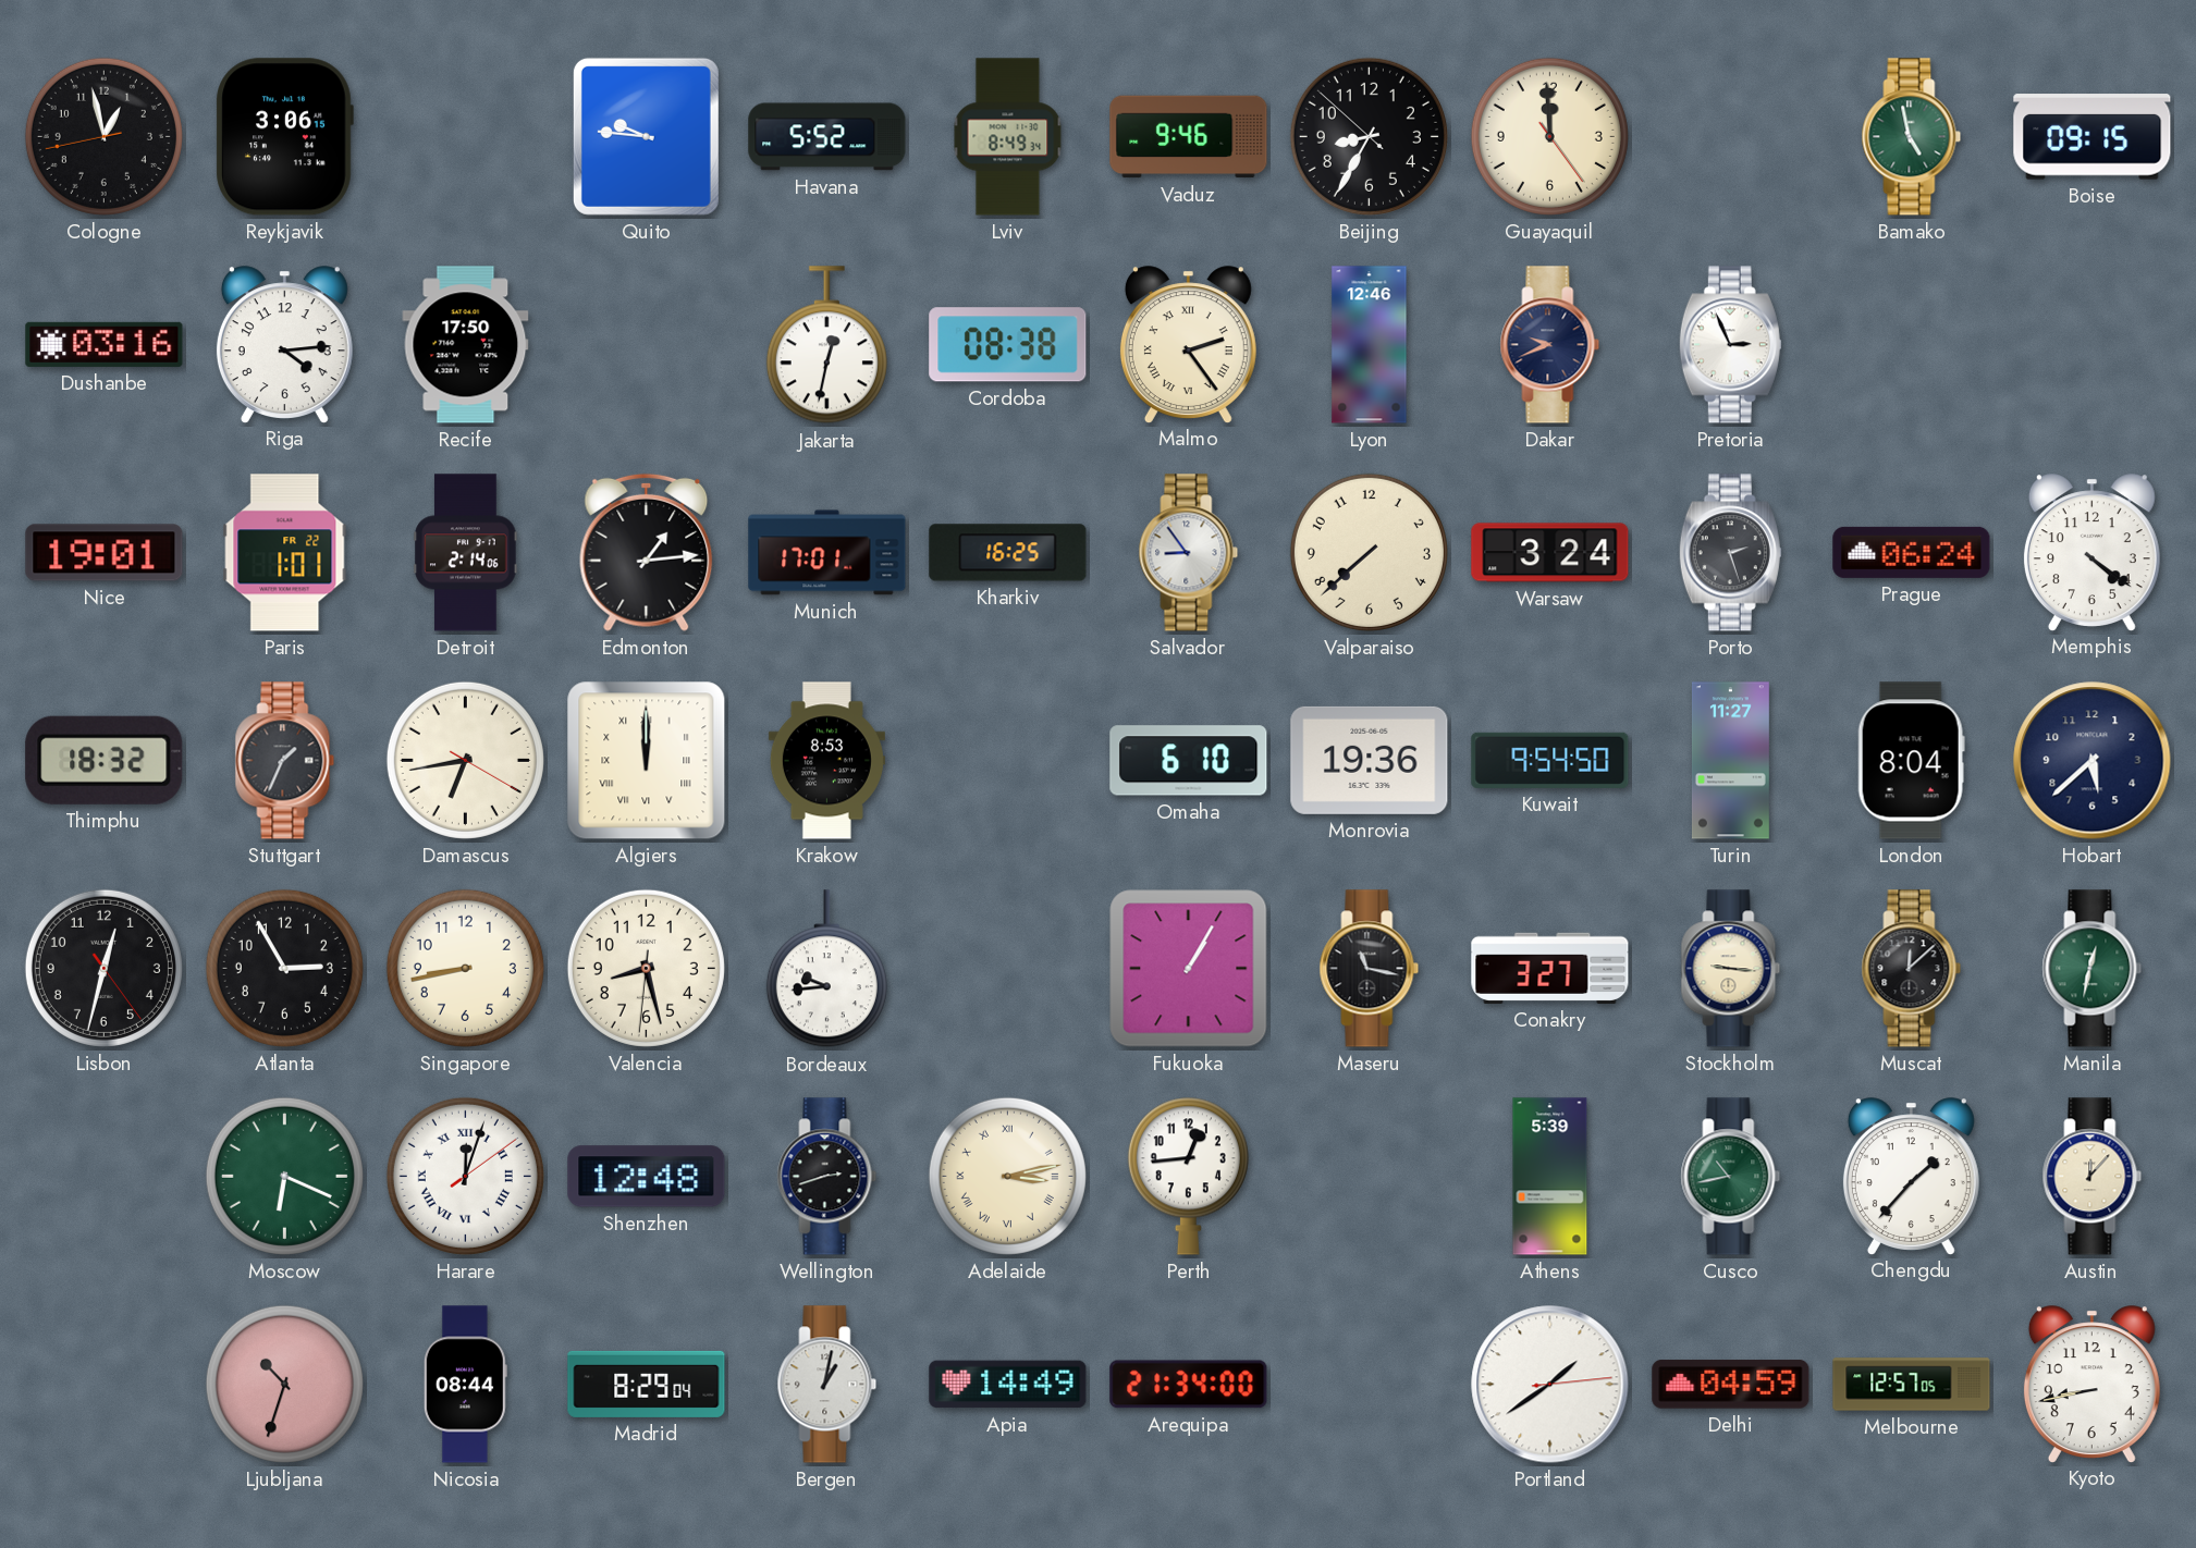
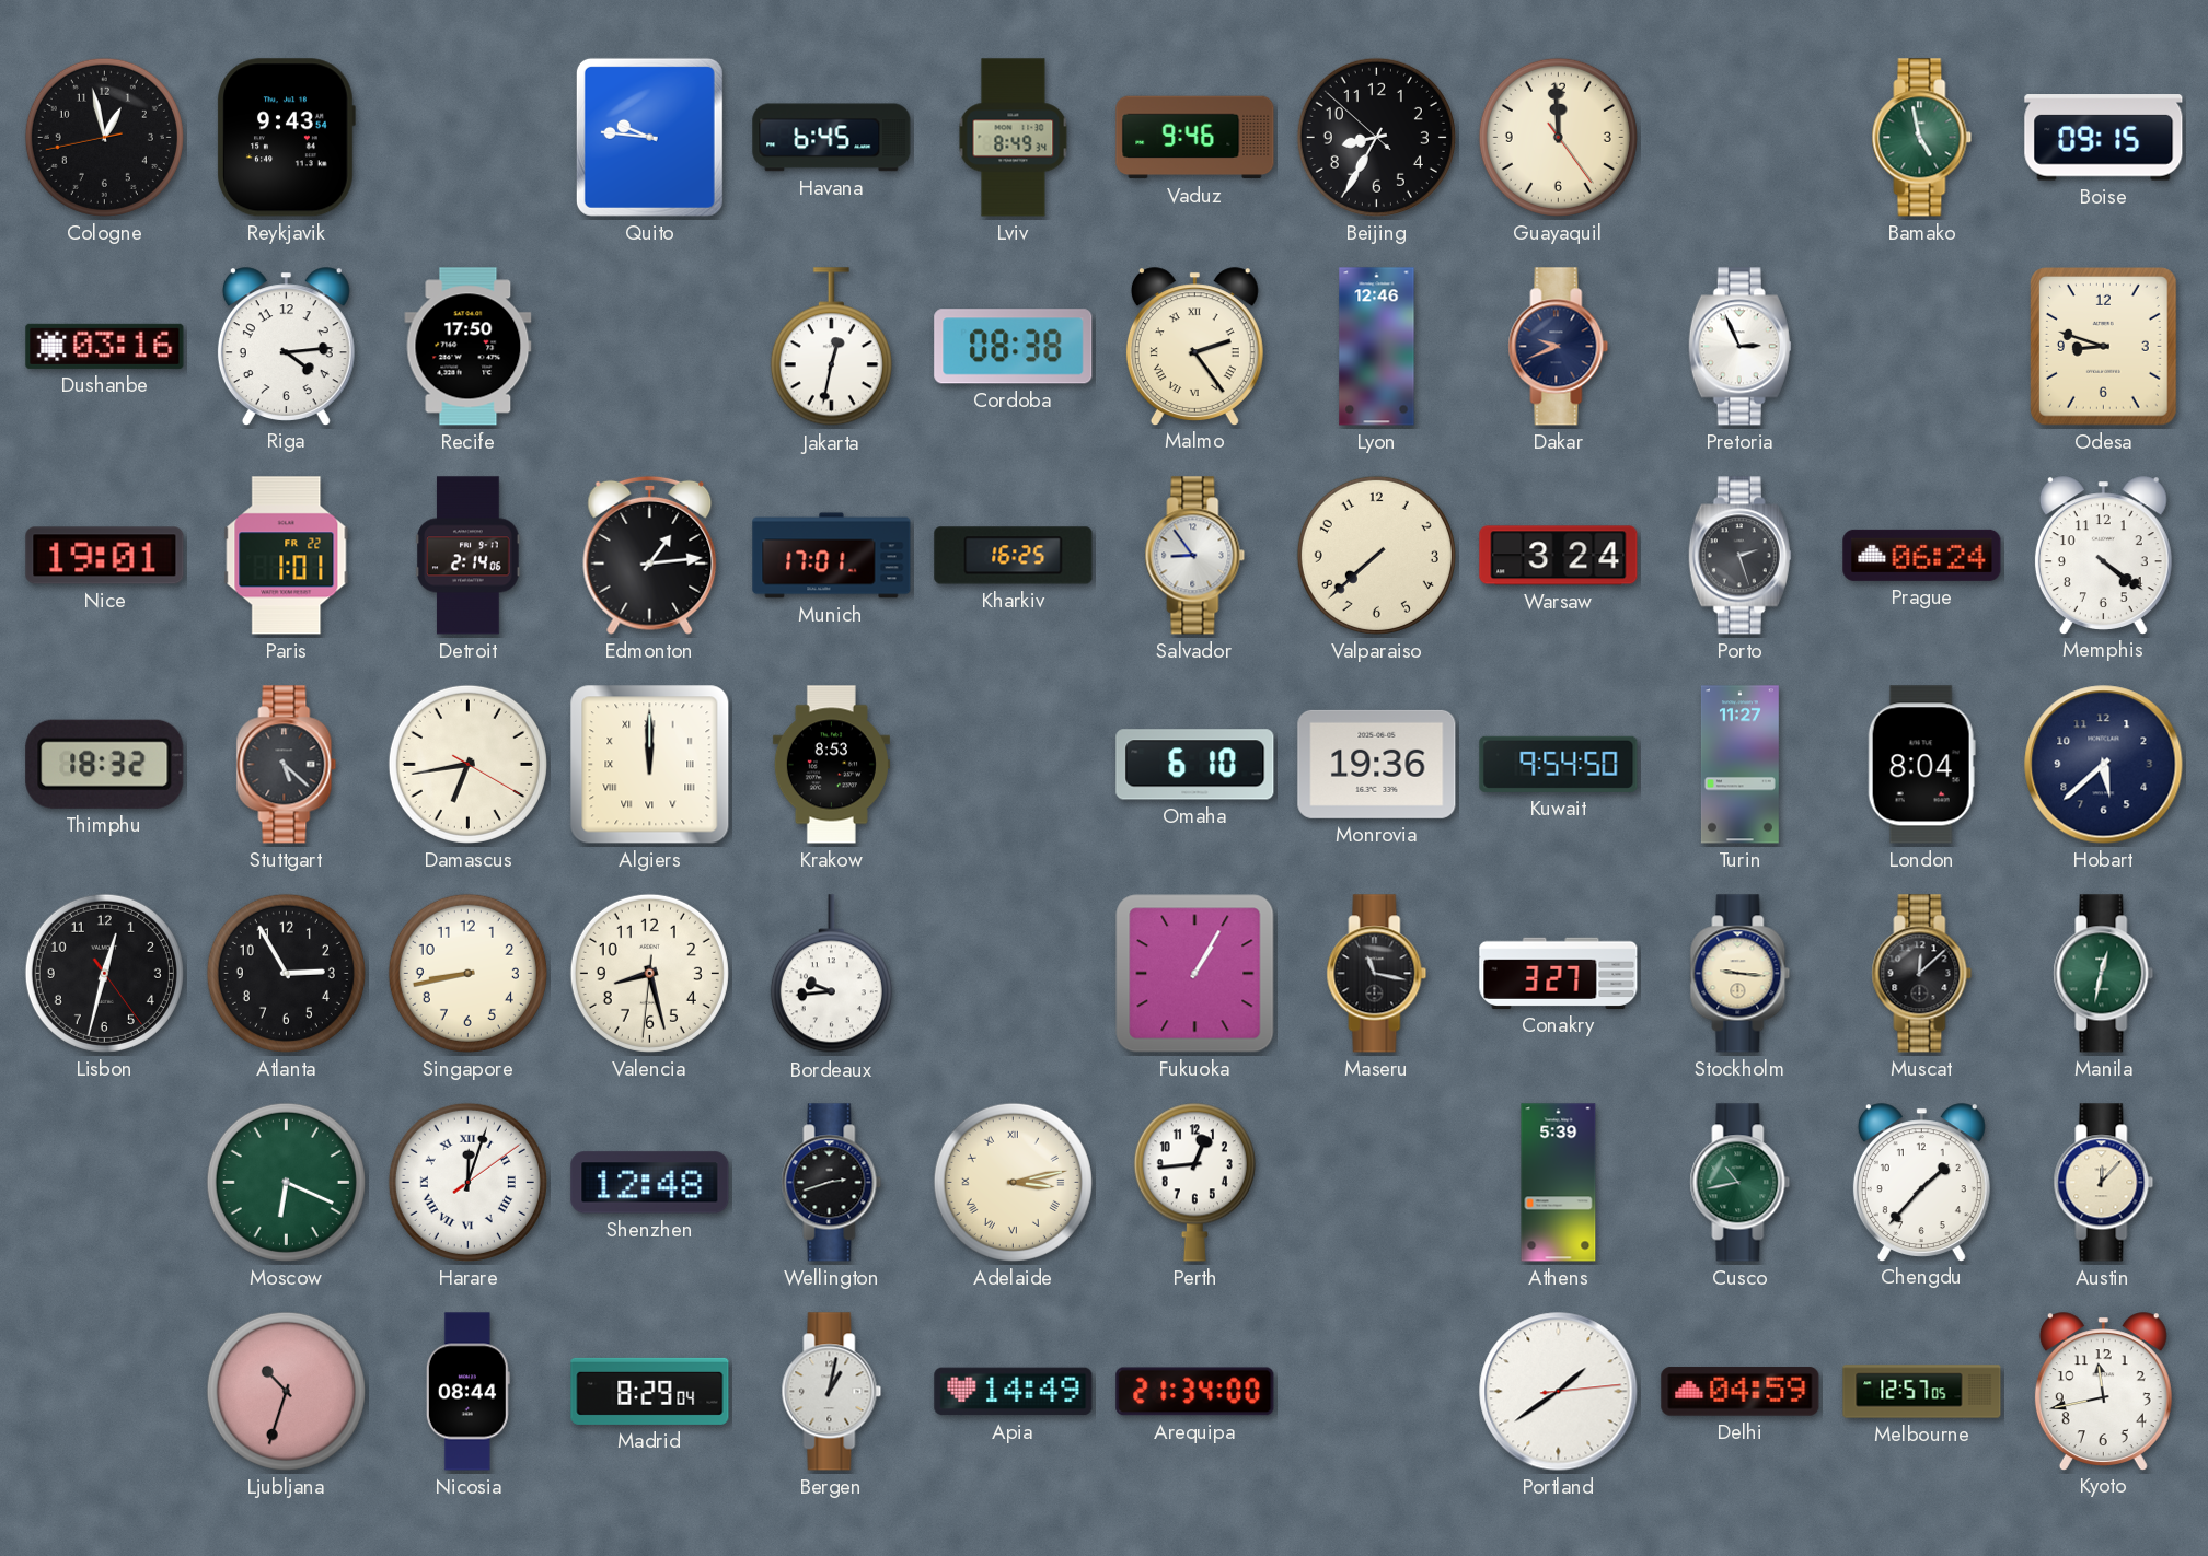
Reykjavik: 3:06 -> 9:43 (286, 138)
Havana: 5:52 -> 6:45 (832, 138)
Odesa: none -> 8:48 (2104, 347)
Stuttgart: 1:34 -> 5:22 (287, 765)
Kyoto: 8:43 -> 11:43 (2103, 1391)
